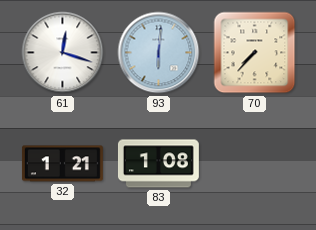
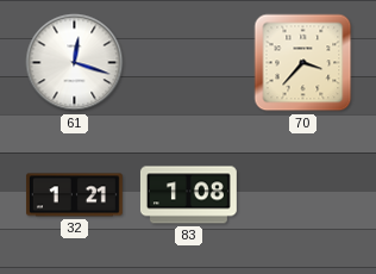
93: 6:01 -> none (159, 53)
70: 7:37 -> 3:37 (303, 63)
